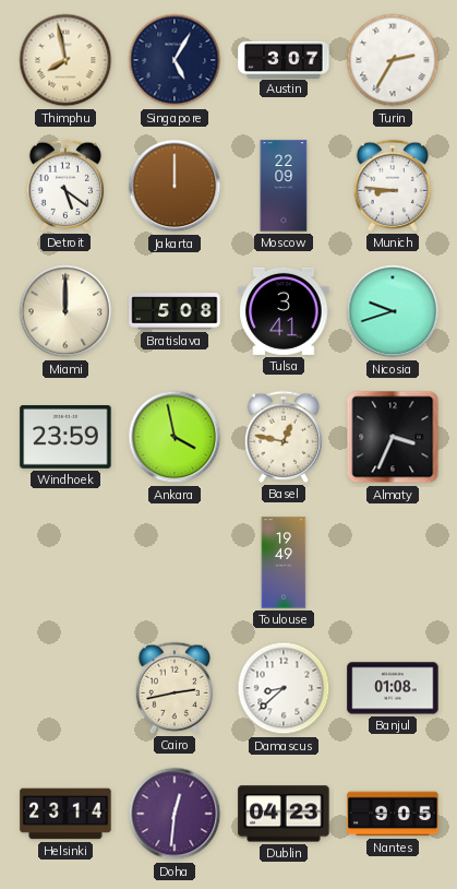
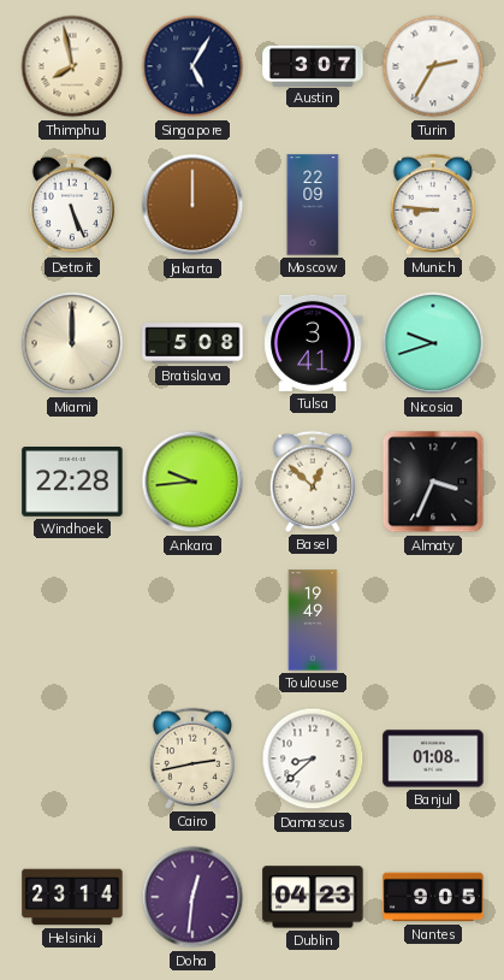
Detroit: 5:21 -> 5:26 (72, 205)
Windhoek: 23:59 -> 22:28 (72, 483)
Ankara: 3:58 -> 9:44 (192, 482)
Basel: 12:47 -> 12:52 (313, 482)
